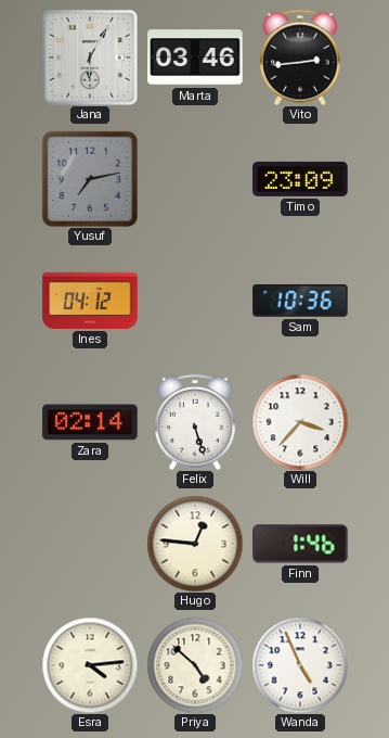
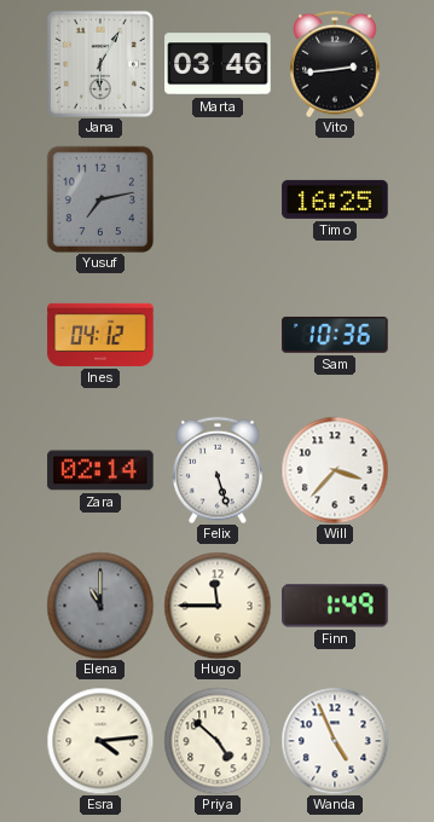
Timo: 23:09 -> 16:25 (335, 199)
Elena: none -> 11:00 (100, 606)
Hugo: 12:46 -> 11:45 (218, 606)
Finn: 1:46 -> 1:49 (335, 606)
